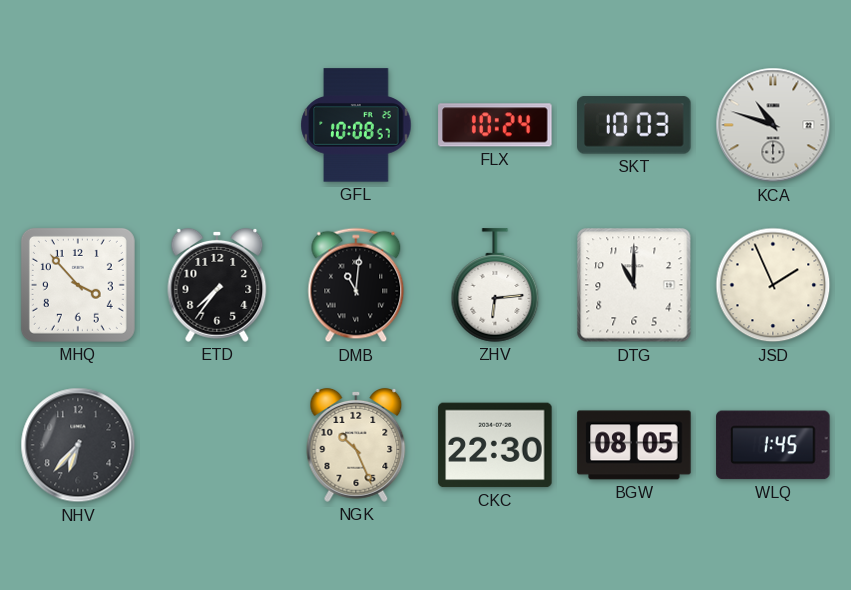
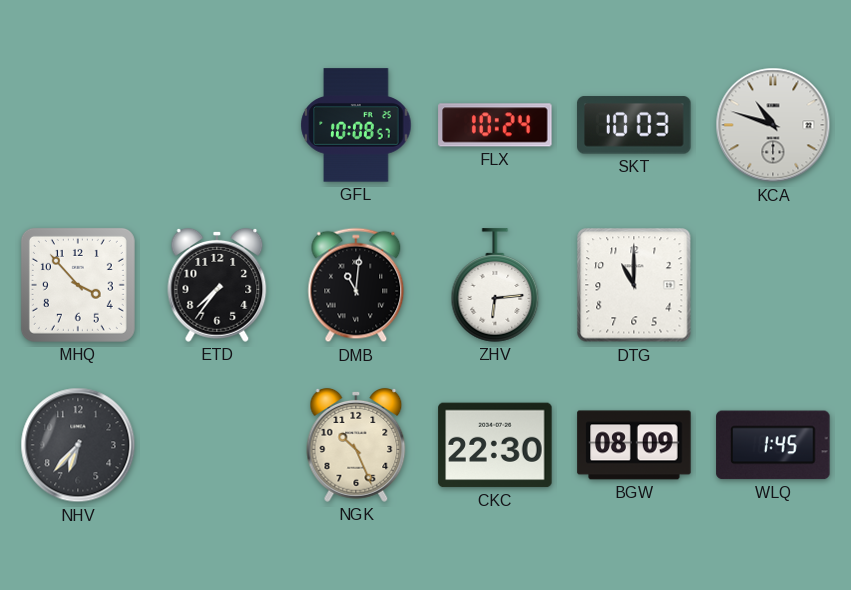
JSD: 1:56 -> none (773, 285)
BGW: 08:05 -> 08:09 (634, 445)
